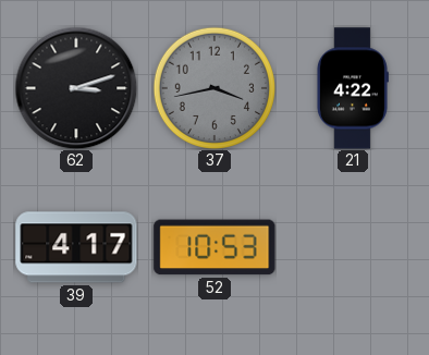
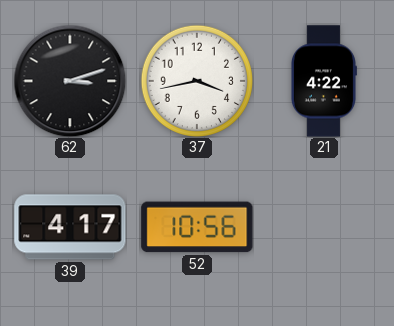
37 dial: grey -> white (197, 81)
52: 10:53 -> 10:56 (197, 227)
